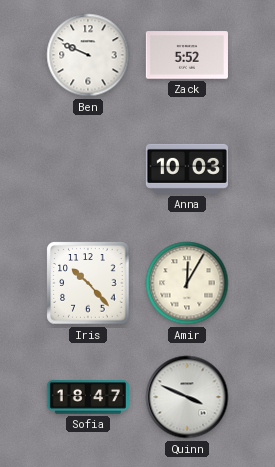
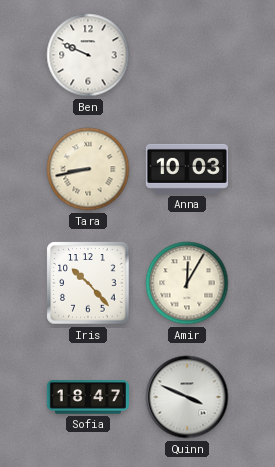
Zack: 5:52 -> none (187, 55)
Tara: none -> 8:43 (88, 169)
